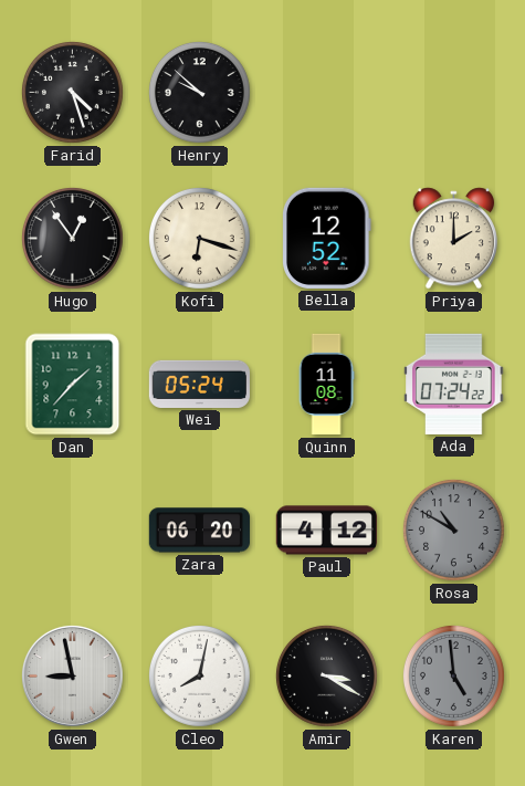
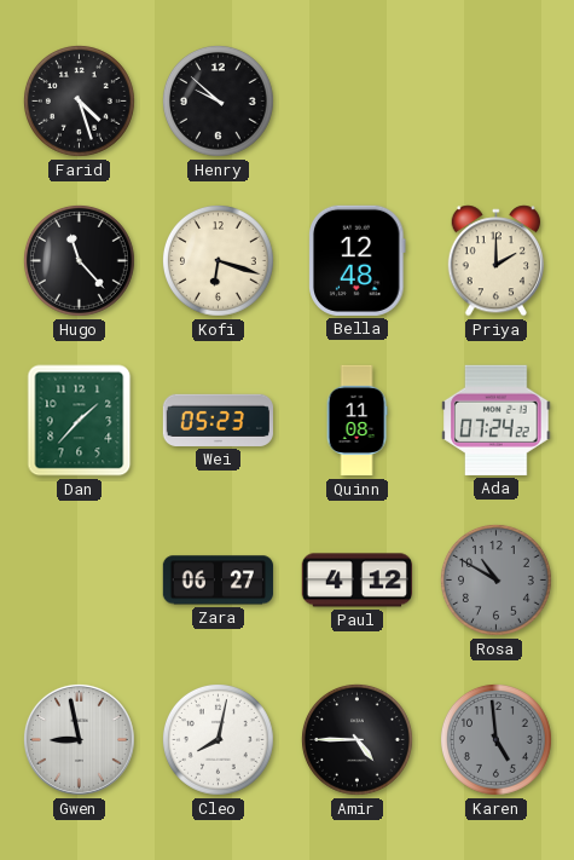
Hugo: 12:54 -> 11:23 (79, 260)
Bella: 12:52 -> 12:48 (358, 260)
Wei: 05:24 -> 05:23 (218, 420)
Zara: 06:20 -> 06:27 (218, 581)
Amir: 3:20 -> 4:45 (356, 739)
